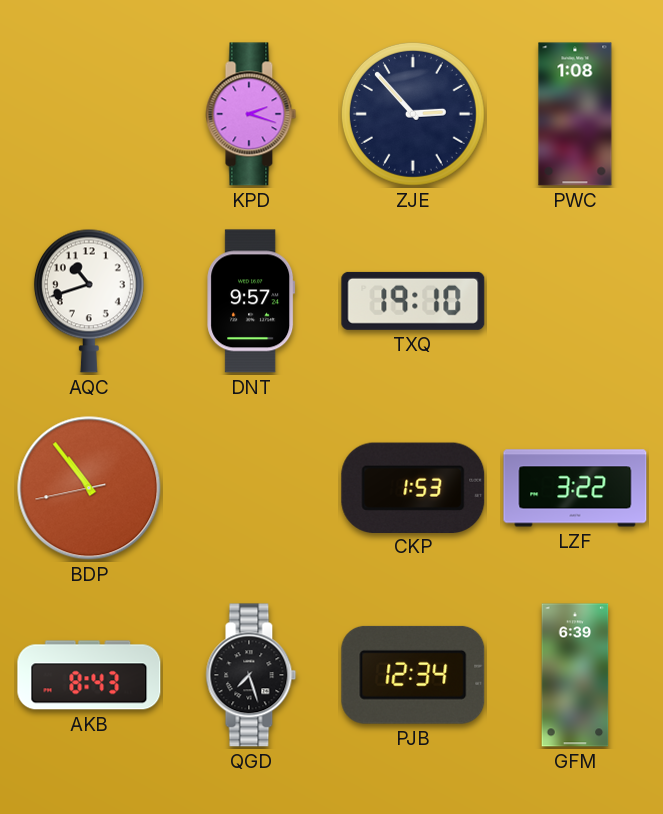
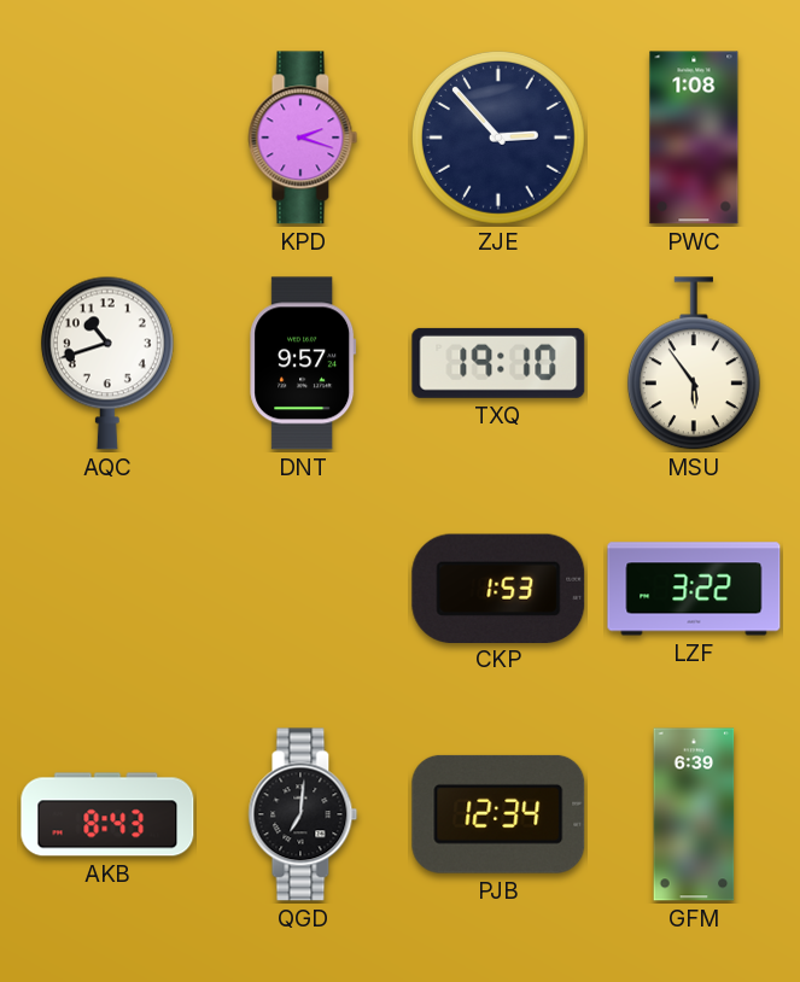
MSU: none -> 5:54 (694, 364)
BDP: 10:53 -> none (89, 488)
QGD: 7:27 -> 7:01 (303, 814)
